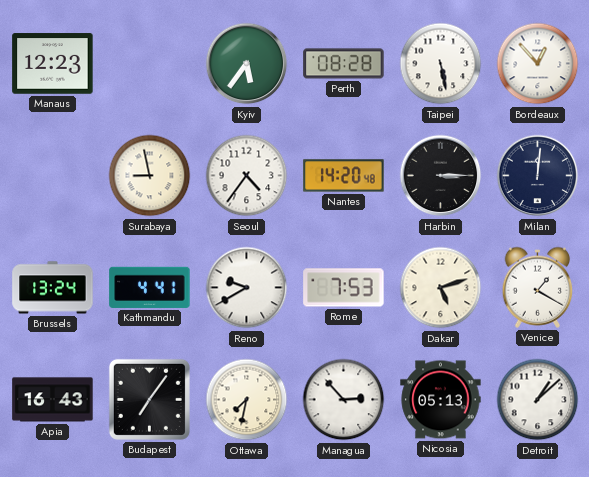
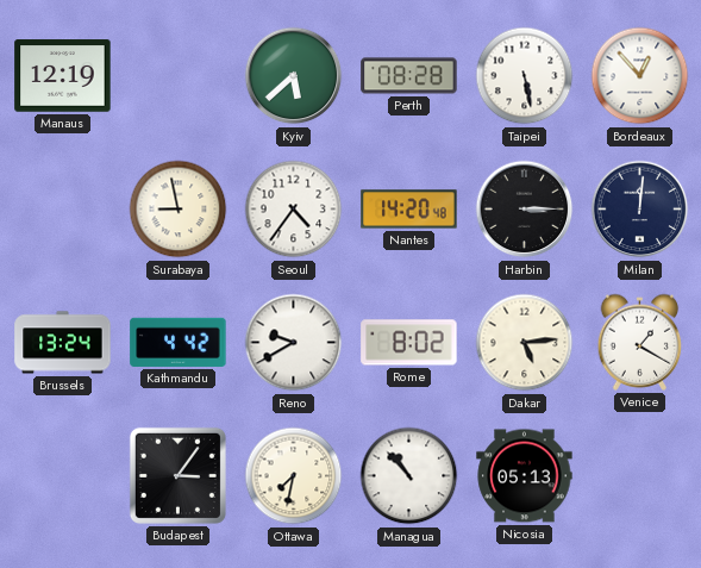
Manaus: 12:23 -> 12:19 (63, 76)
Kyiv: 5:36 -> 5:38 (294, 76)
Kathmandu: 4:41 -> 4:42 (179, 342)
Rome: 7:53 -> 8:02 (409, 343)
Dakar: 5:12 -> 5:14 (525, 343)
Apia: 16:43 -> none (53, 400)
Budapest: 7:06 -> 3:06 (177, 475)
Managua: 2:53 -> 10:53 (409, 476)
Detroit: 1:08 -> none (538, 400)
